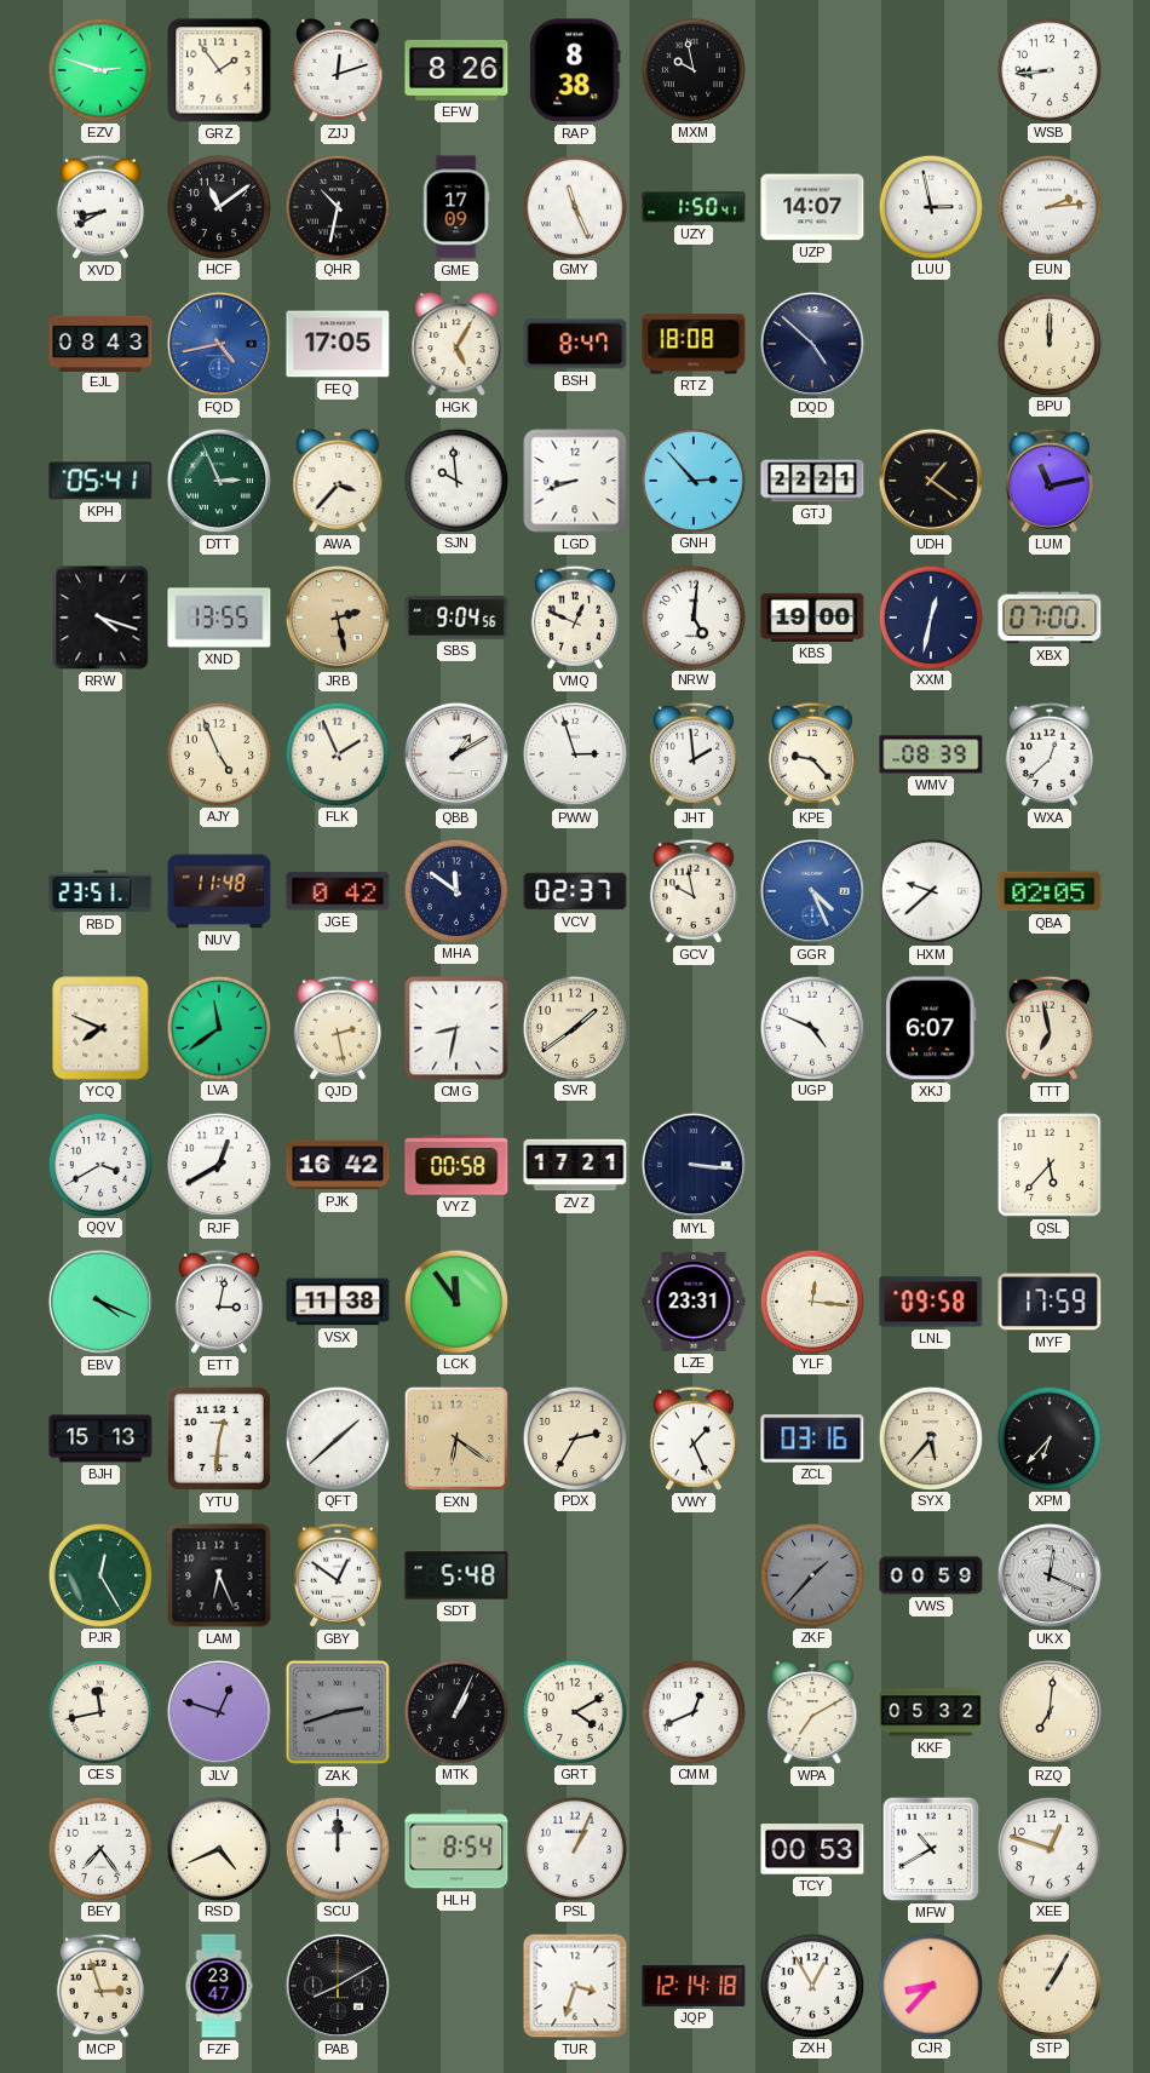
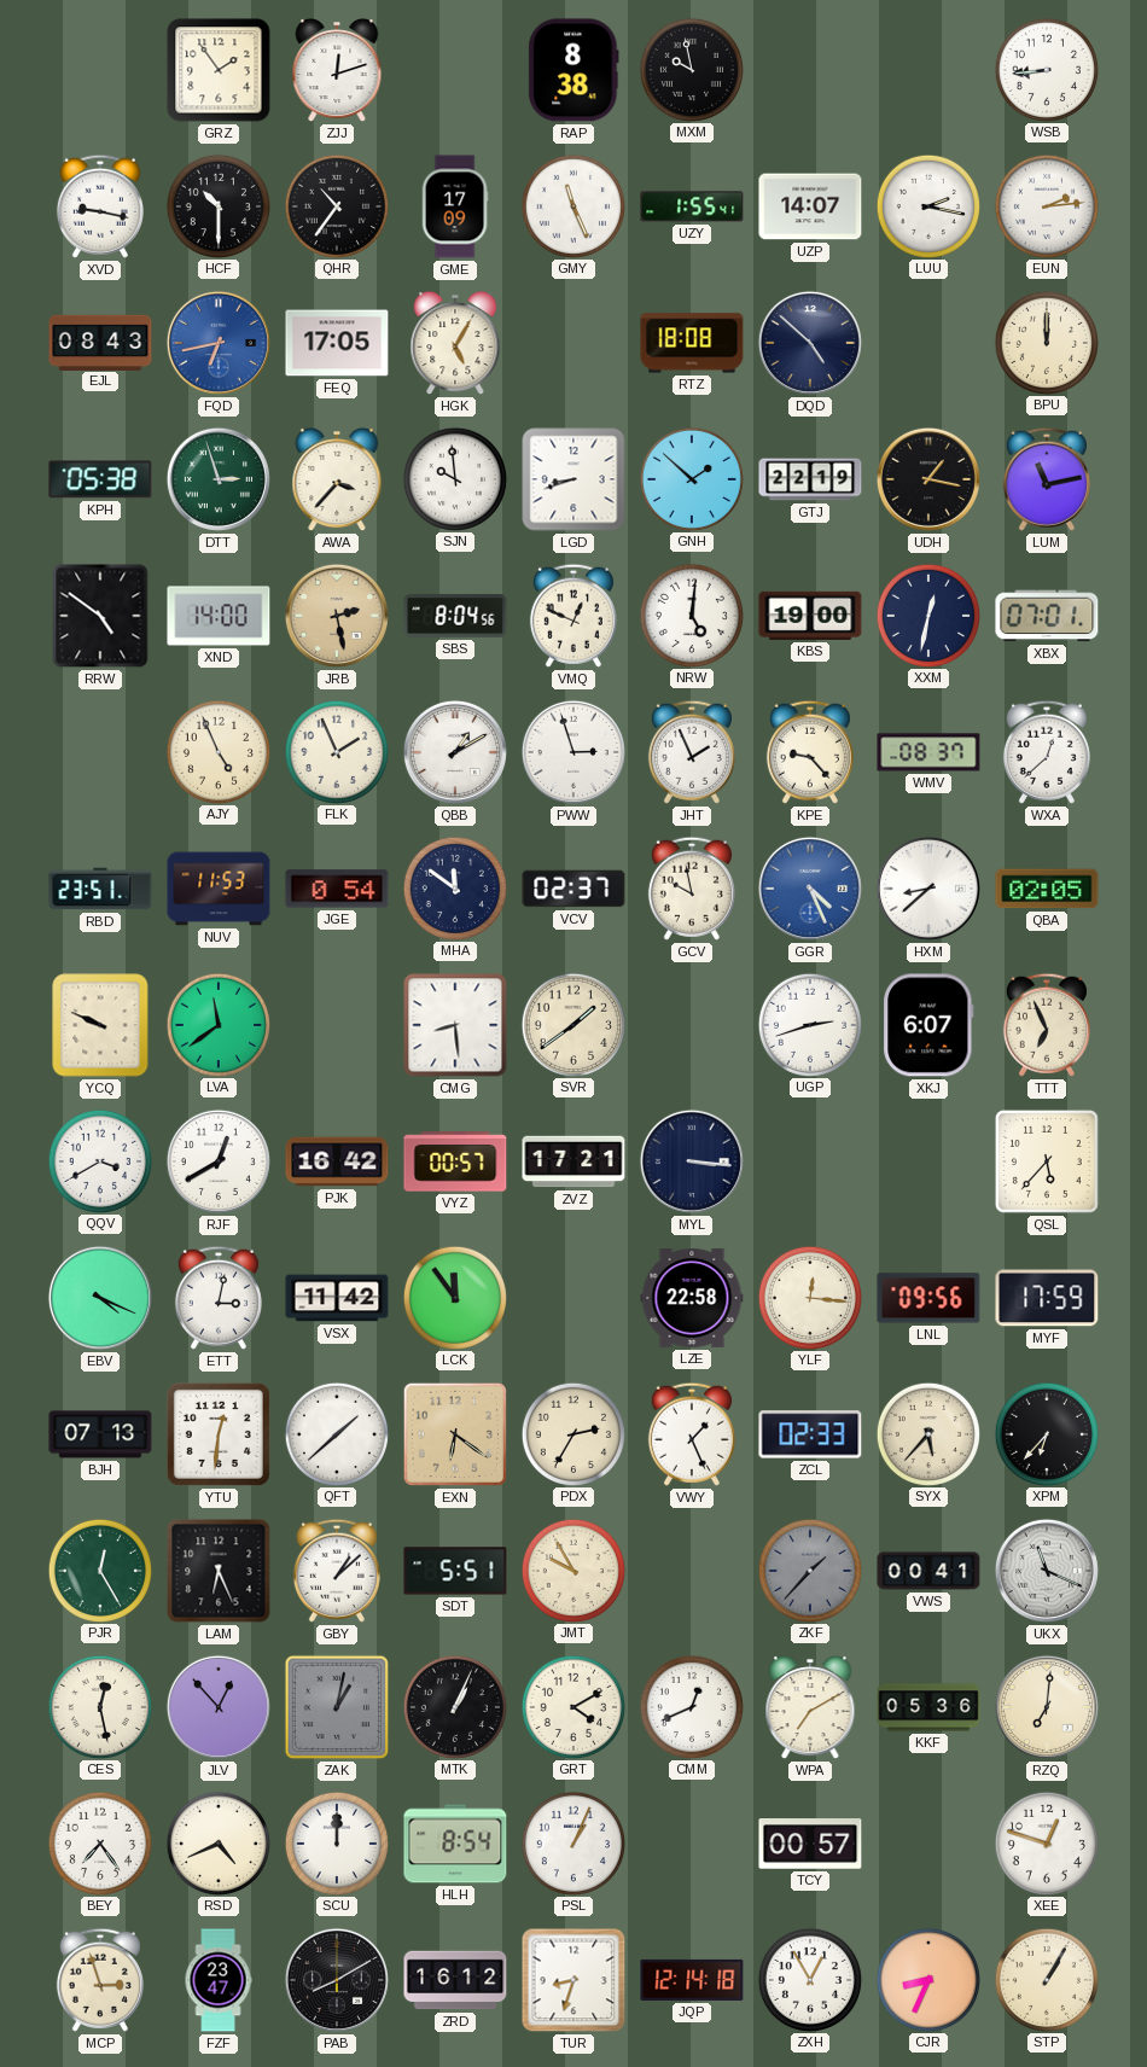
EZV: 2:48 -> none (99, 69)
EFW: 8:26 -> none (456, 70)
XVD: 8:40 -> 9:17 (100, 206)
HCF: 11:09 -> 10:30 (217, 205)
QHR: 10:32 -> 10:36 (336, 205)
UZY: 1:50 -> 1:55 (692, 206)
LUU: 2:58 -> 2:17 (927, 205)
FQD: 4:43 -> 6:43 (219, 343)
BSH: 8:47 -> none (575, 344)
KPH: 05:41 -> 05:38 (100, 479)
DTT: 2:56 -> 2:57 (219, 479)
GNH: 2:53 -> 1:52 (691, 478)
GTJ: 22:21 -> 22:19 (810, 479)
UDH: 1:21 -> 1:17 (928, 479)
RRW: 4:18 -> 4:51 (100, 616)
XND: 13:55 -> 14:00 (219, 616)
SBS: 9:04 -> 8:04 (455, 617)
XBX: 07:00 -> 07:01 (1047, 616)
JHT: 1:59 -> 1:56 (692, 752)
WMV: 08:39 -> 08:37 (928, 752)
NUV: 11:48 -> 11:53 (219, 889)
JGE: 0:42 -> 0:54 (337, 889)
HXM: 9:38 -> 8:38 (928, 889)
YCQ: 7:49 -> 9:49 (100, 1025)
QJD: 2:28 -> none (338, 1028)
CMG: 8:32 -> 8:29 (455, 1025)
UGP: 4:49 -> 2:42 (809, 1024)
TTT: 6:58 -> 6:56 (1047, 1025)
VYZ: 00:58 -> 00:57 (455, 1161)
VSX: 11:38 -> 11:42 (337, 1298)
LZE: 23:31 -> 22:58 (692, 1298)
LNL: 09:58 -> 09:56 (928, 1298)
BJH: 15:13 -> 07:13 (100, 1434)
ZCL: 03:16 -> 02:33 (810, 1434)
GBY: 12:51 -> 1:08 (337, 1571)
SDT: 5:48 -> 5:51 (455, 1571)
JMT: none -> 9:55 (572, 1570)
VWS: 00:59 -> 00:41 (928, 1571)
UKX: 12:19 -> 11:19 (1047, 1571)
CES: 11:43 -> 12:28 (99, 1706)
JLV: 12:48 -> 12:53 (219, 1707)
ZAK: 2:42 -> 1:02 (337, 1707)
KKF: 05:32 -> 05:36 (928, 1707)
TCY: 00:53 -> 00:57 (810, 1844)
MFW: 10:40 -> none (931, 1849)
ZRD: none -> 16:12 (455, 1980)
TUR: 3:33 -> 8:33 (573, 1980)
CJR: 8:37 -> 8:34 (927, 1979)
